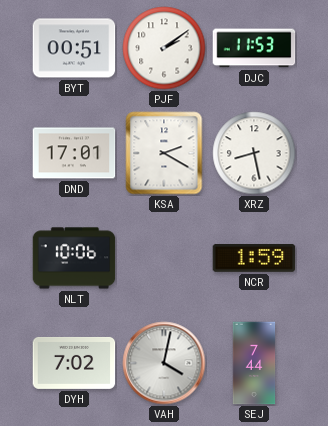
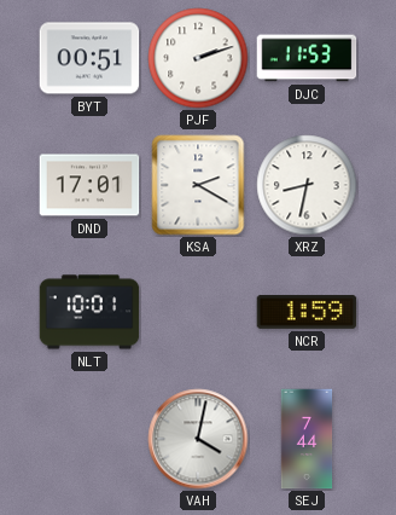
PJF: 2:09 -> 2:12 (198, 58)
XRZ: 8:28 -> 8:32 (307, 185)
NLT: 10:06 -> 10:01 (89, 312)
DYH: 7:02 -> none (74, 363)
